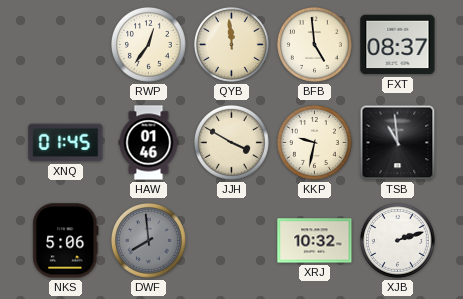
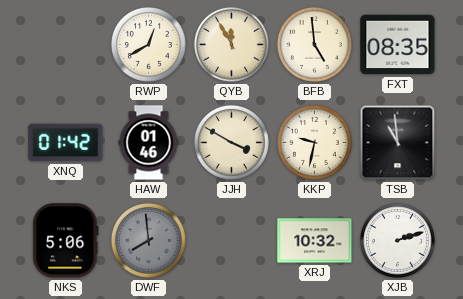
RWP: 12:36 -> 12:40 (148, 44)
QYB: 11:59 -> 11:55 (231, 44)
FXT: 08:37 -> 08:35 (398, 45)
XNQ: 01:45 -> 01:42 (66, 143)
